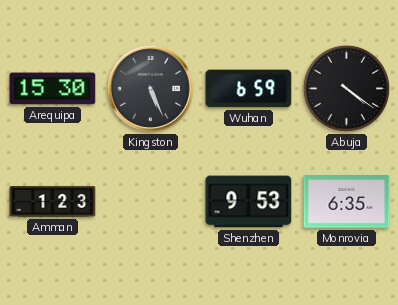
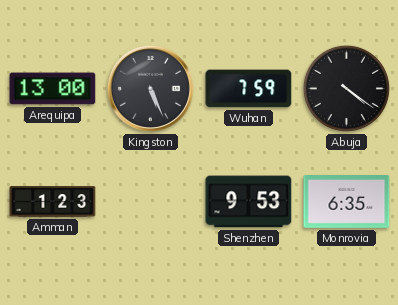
Arequipa: 15:30 -> 13:00 (53, 89)
Wuhan: 6:59 -> 7:59 (249, 89)
